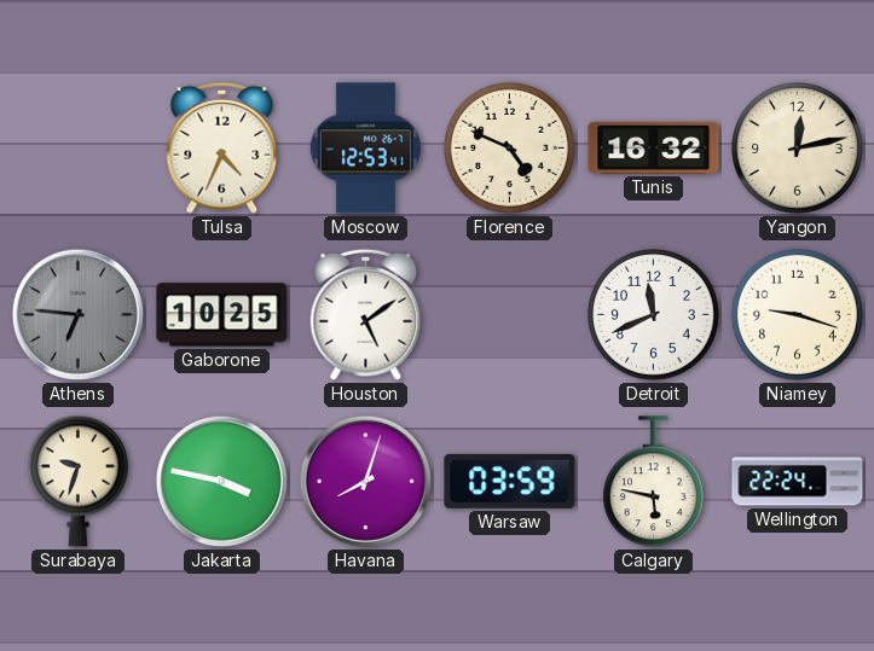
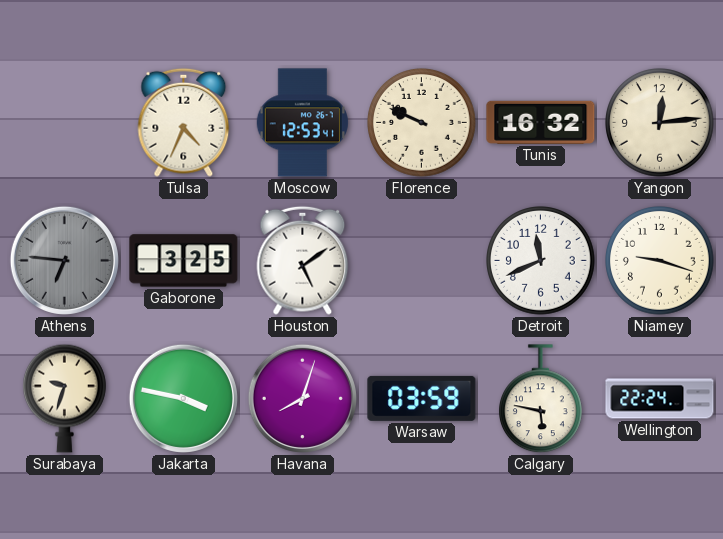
Florence: 4:49 -> 9:49 (422, 123)
Yangon: 12:13 -> 12:14 (660, 123)
Gaborone: 10:25 -> 3:25 (184, 261)
